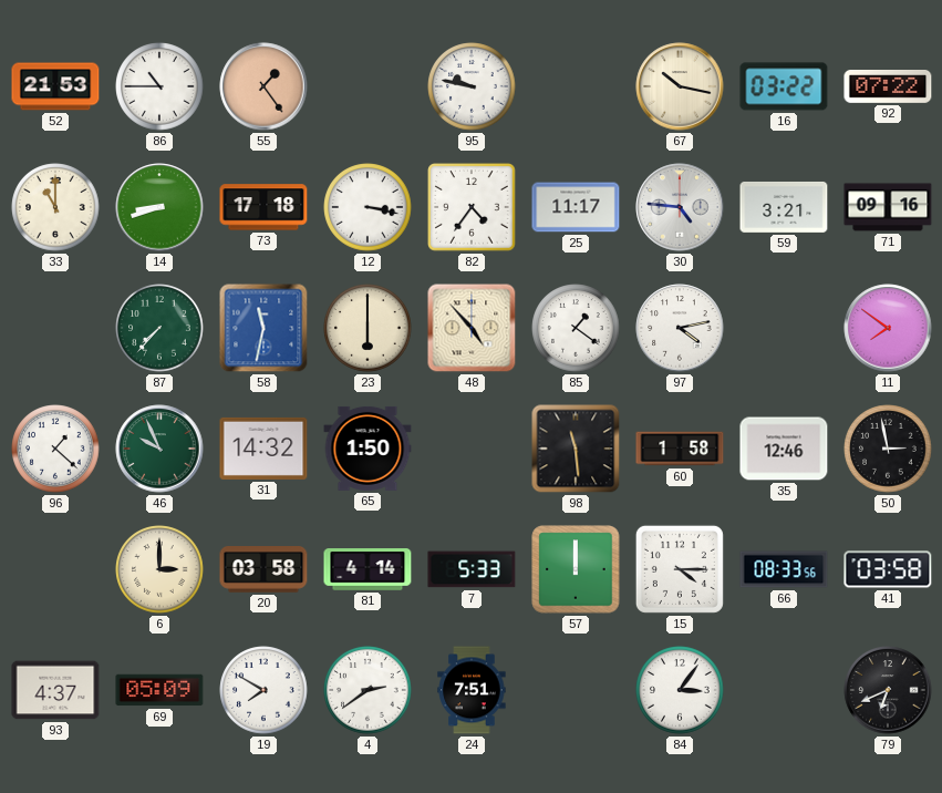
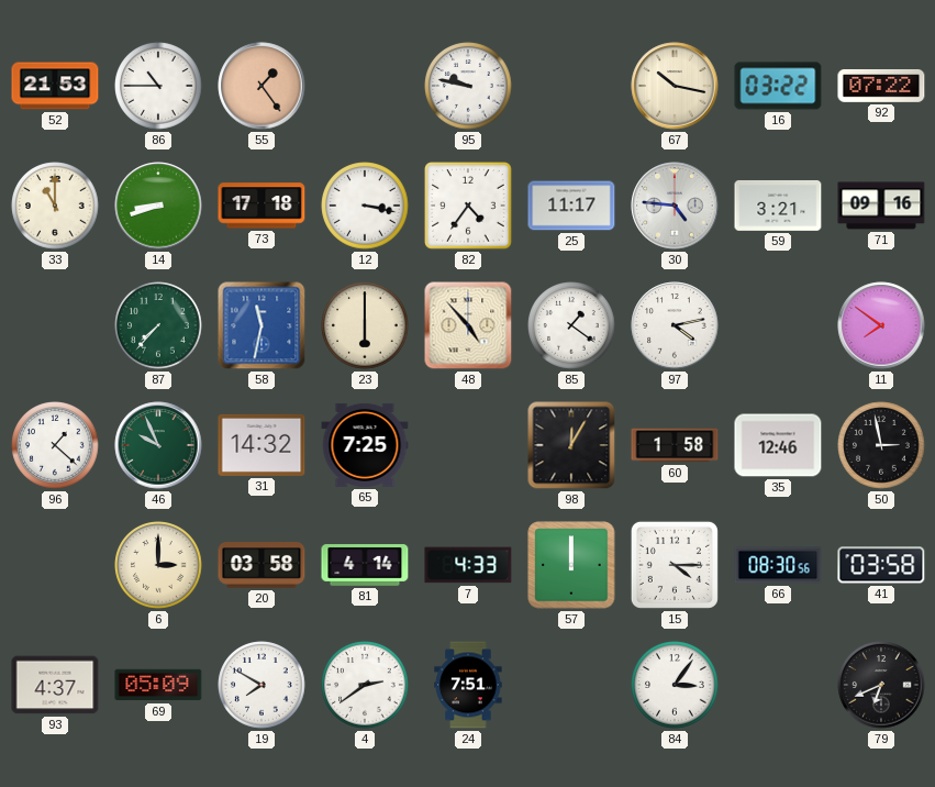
65: 1:50 -> 7:25 (365, 445)
98: 11:29 -> 12:05 (571, 445)
7: 5:33 -> 4:33 (468, 565)
66: 08:33 -> 08:30 (778, 565)
